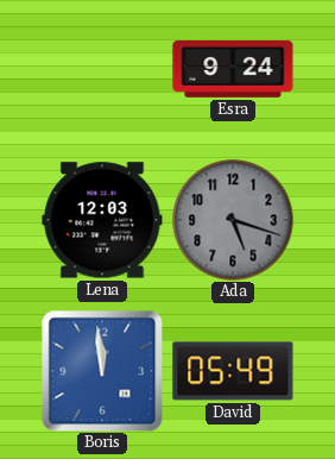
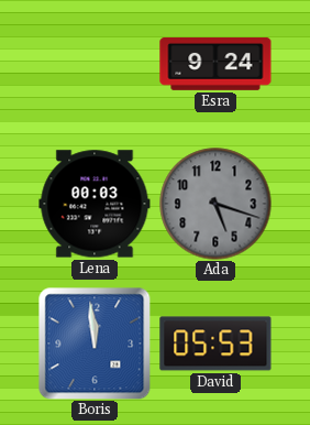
Lena: 12:03 -> 00:03 (95, 204)
David: 05:49 -> 05:53 (215, 344)
